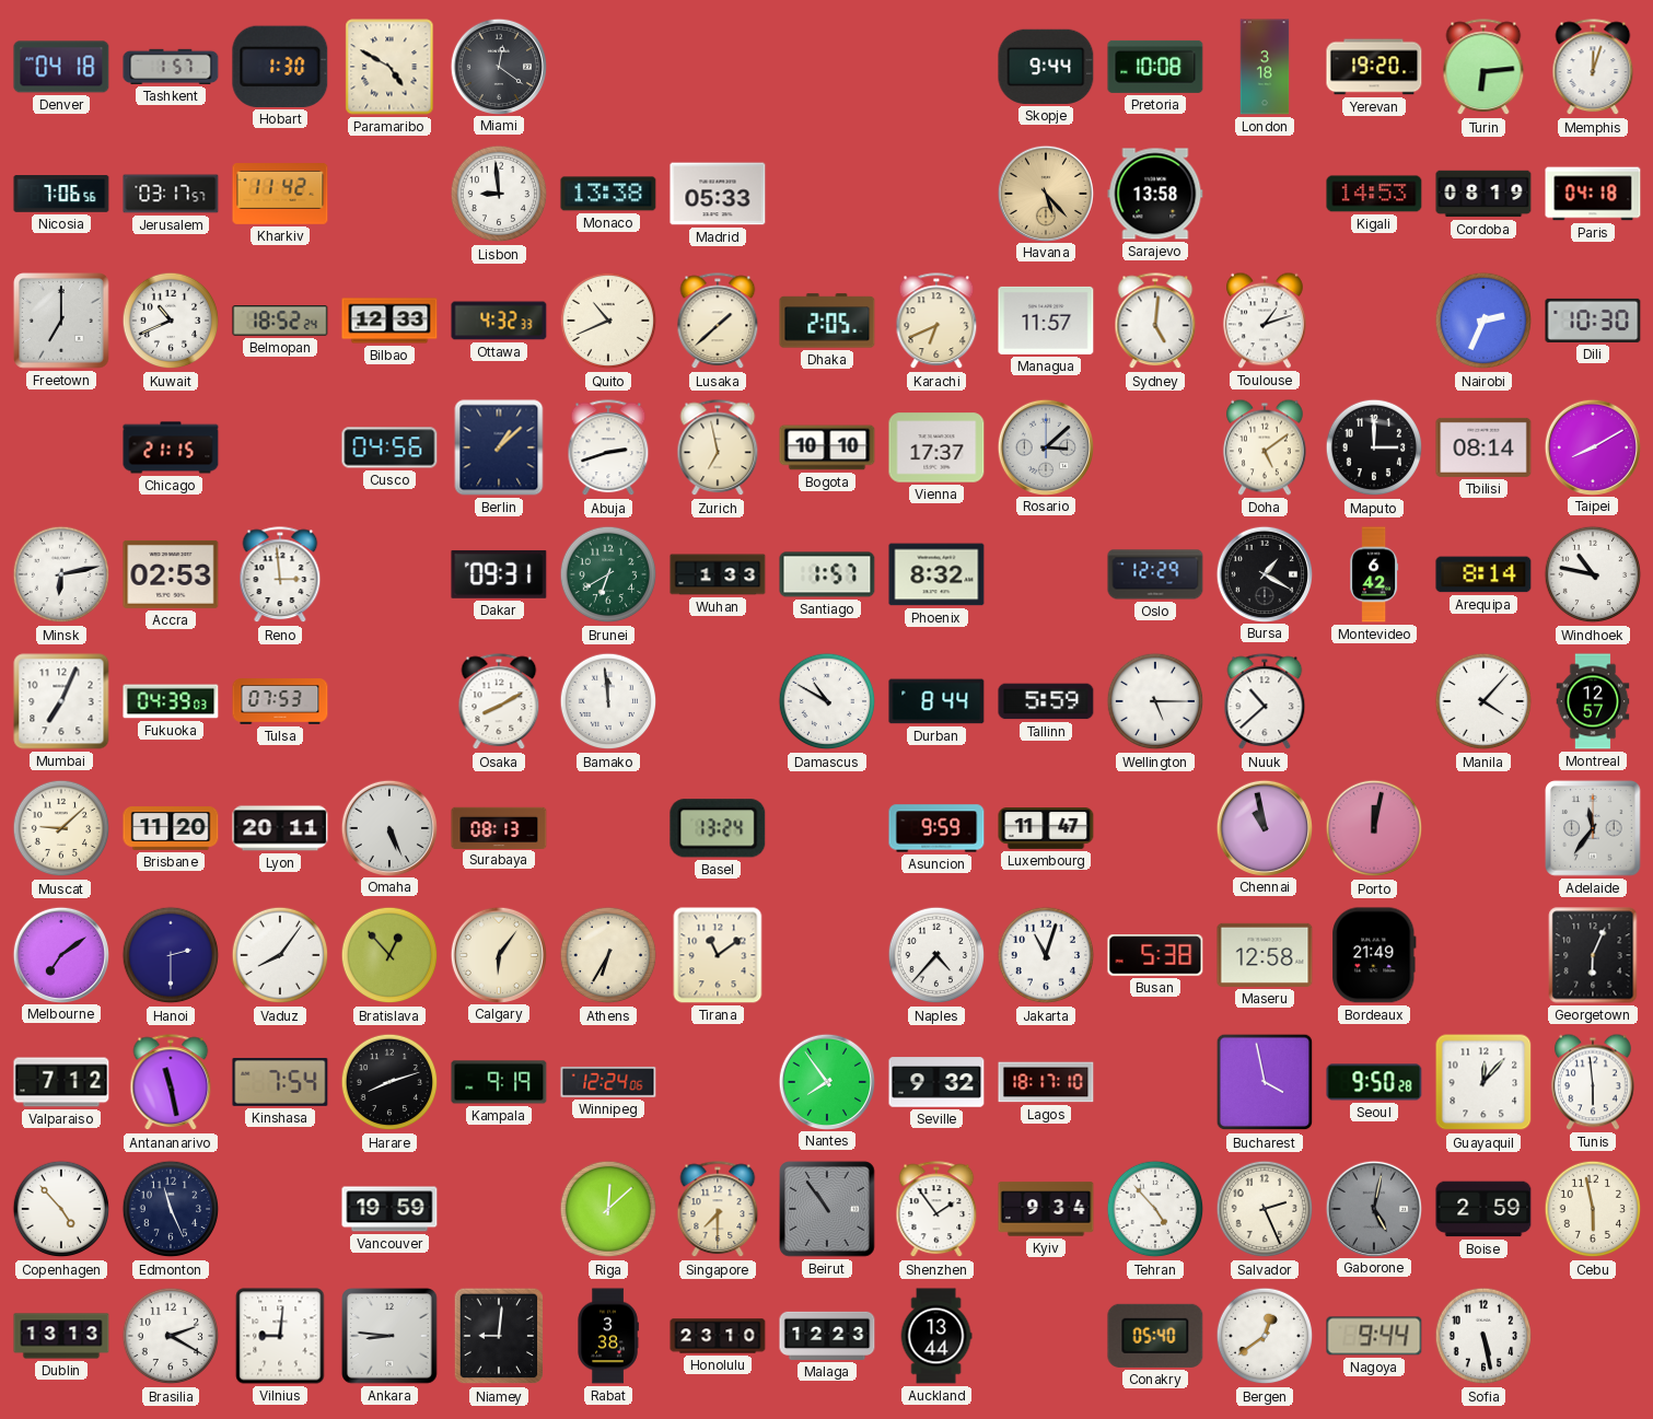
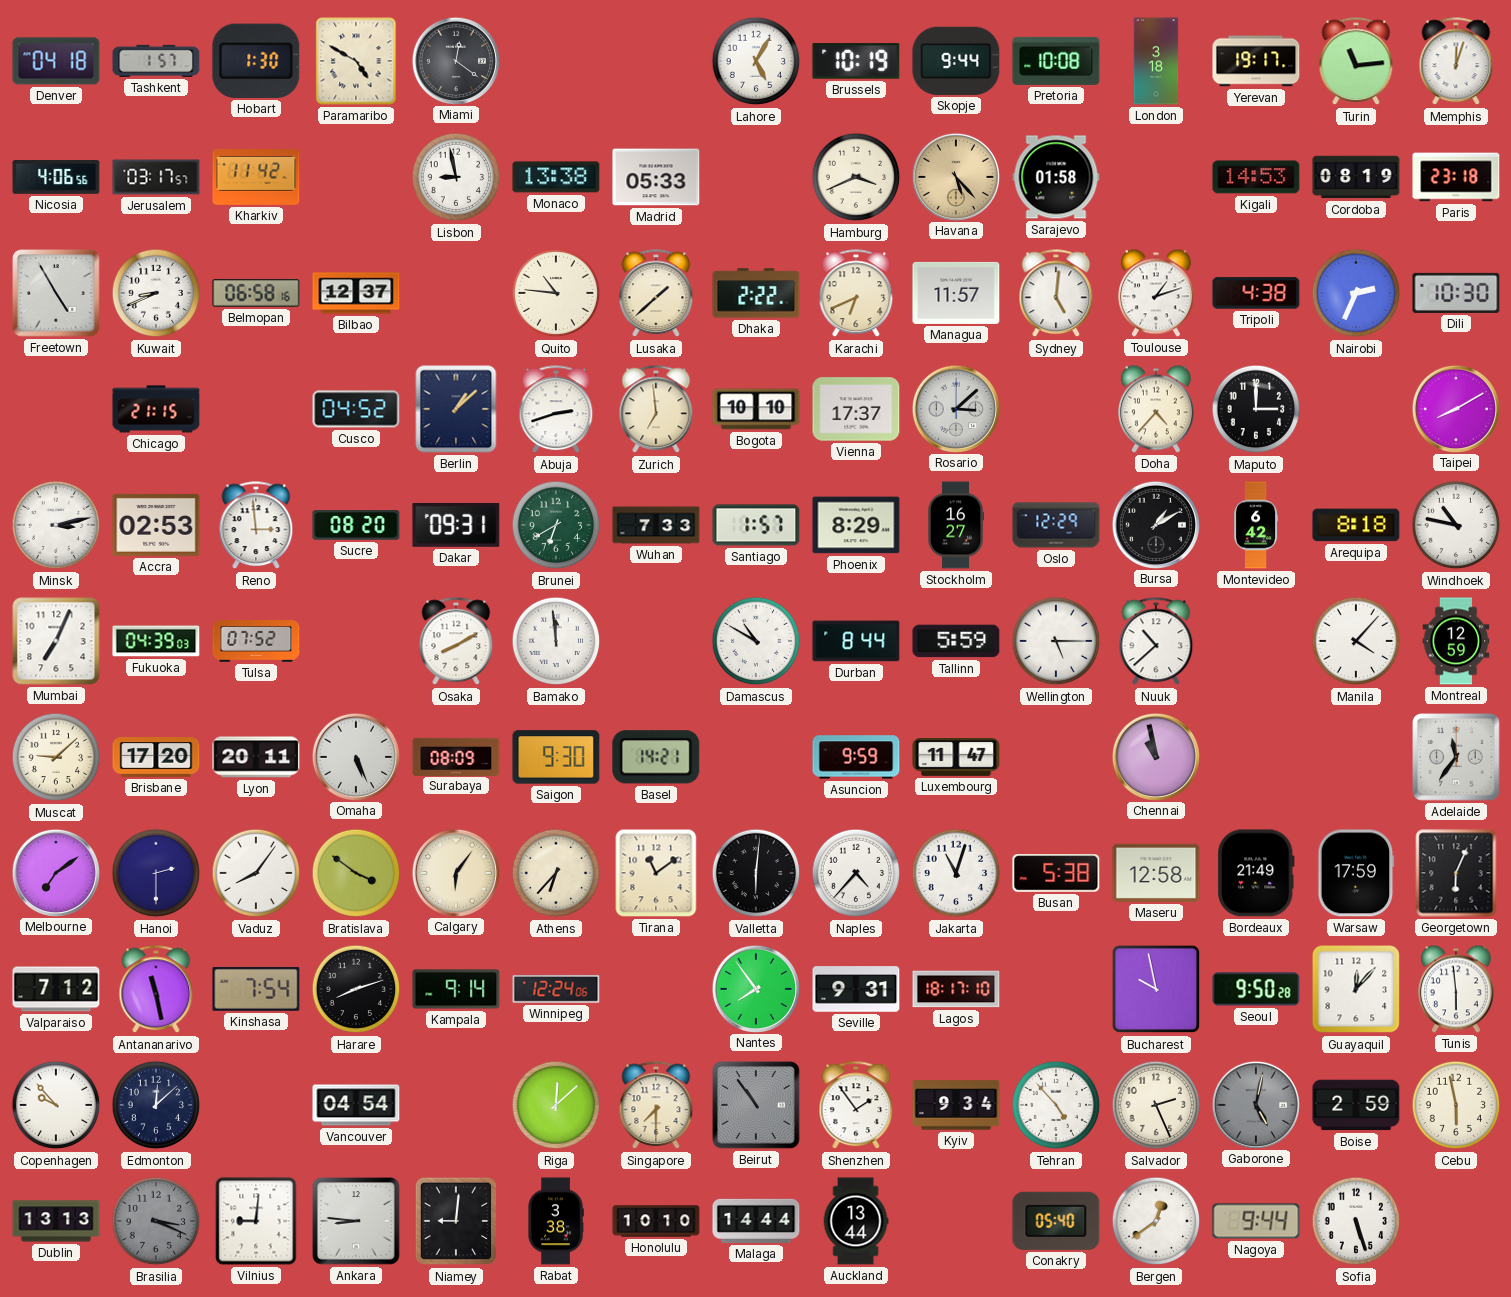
Lahore: none -> 5:05 (756, 61)
Brussels: none -> 10:19 (856, 61)
Yerevan: 19:20 -> 19:17 (1256, 61)
Turin: 6:14 -> 11:14 (1356, 62)
Nicosia: 7:06 -> 4:06 (56, 177)
Lisbon: 8:59 -> 8:58 (456, 177)
Hamburg: none -> 3:41 (856, 177)
Sarajevo: 13:58 -> 01:58 (1056, 177)
Paris: 04:18 -> 23:18 (1456, 177)
Freetown: 7:00 -> 4:55 (56, 293)
Kuwait: 10:41 -> 8:41 (156, 293)
Belmopan: 18:52 -> 06:58 (256, 293)
Bilbao: 12:33 -> 12:37 (356, 293)
Ottawa: 4:32 -> none (499, 321)
Quito: 10:41 -> 10:46 (556, 293)
Dhaka: 2:05 -> 2:22 (756, 293)
Tripoli: none -> 4:38 (1256, 293)
Cusco: 04:56 -> 04:52 (356, 409)
Zurich: 6:58 -> 6:59 (656, 410)
Doha: 5:09 -> 4:37 (1156, 409)
Tbilisi: 08:14 -> none (1483, 447)
Minsk: 6:13 -> 3:13 (56, 525)
Sucre: none -> 08:20 (356, 525)
Wuhan: 1:33 -> 7:33 (656, 525)
Phoenix: 8:32 -> 8:29 (856, 525)
Stockholm: none -> 16:27 (957, 525)
Bursa: 1:20 -> 1:10 (1155, 524)
Arequipa: 8:14 -> 8:18 (1356, 525)
Tulsa: 07:53 -> 07:52 (256, 641)
Montreal: 12:57 -> 12:59 (1456, 641)
Brisbane: 11:20 -> 17:20 (156, 757)
Surabaya: 08:13 -> 08:09 (456, 756)
Saigon: none -> 9:30 (556, 757)
Basel: 13:24 -> 14:21 (656, 757)
Porto: 12:02 -> none (1374, 828)
Bratislava: 12:53 -> 3:51 (356, 873)
Athens: 6:35 -> 6:37 (556, 873)
Valletta: none -> 6:01 (756, 873)
Warsaw: none -> 17:59 (1356, 873)
Kampala: 9:19 -> 9:14 (456, 989)
Seville: 9:32 -> 9:31 (856, 989)
Bucharest: 3:58 -> 9:58 (1156, 989)
Copenhagen: 4:53 -> 9:53 (56, 1105)
Edmonton: 11:26 -> 12:08 (156, 1105)
Vancouver: 19:59 -> 04:54 (356, 1105)
Brasilia: 2:20 -> 3:19 (156, 1221)
Brasilia dial: white -> grey (156, 1221)
Honolulu: 23:10 -> 10:10 (656, 1221)
Malaga: 12:23 -> 14:44 (756, 1221)
Sofia: 5:28 -> 5:27 (1356, 1221)
